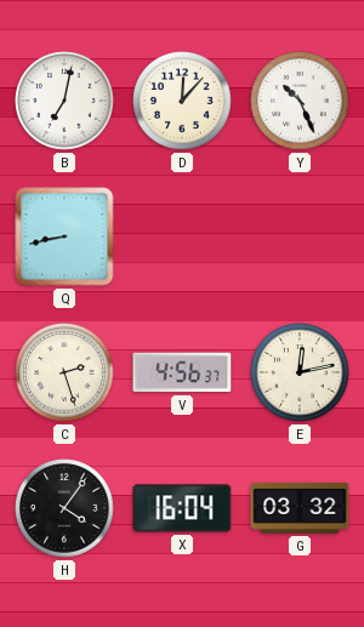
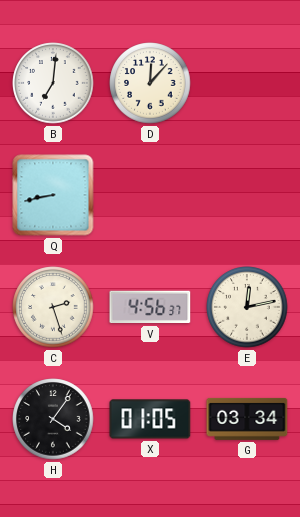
B: 7:02 -> 7:01 (53, 83)
Y: 10:26 -> none (300, 101)
X: 16:04 -> 01:05 (150, 419)
G: 03:32 -> 03:34 (247, 419)
